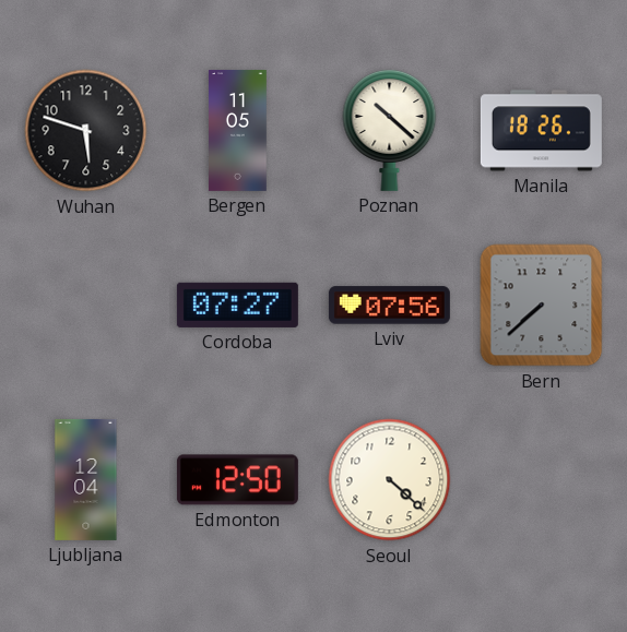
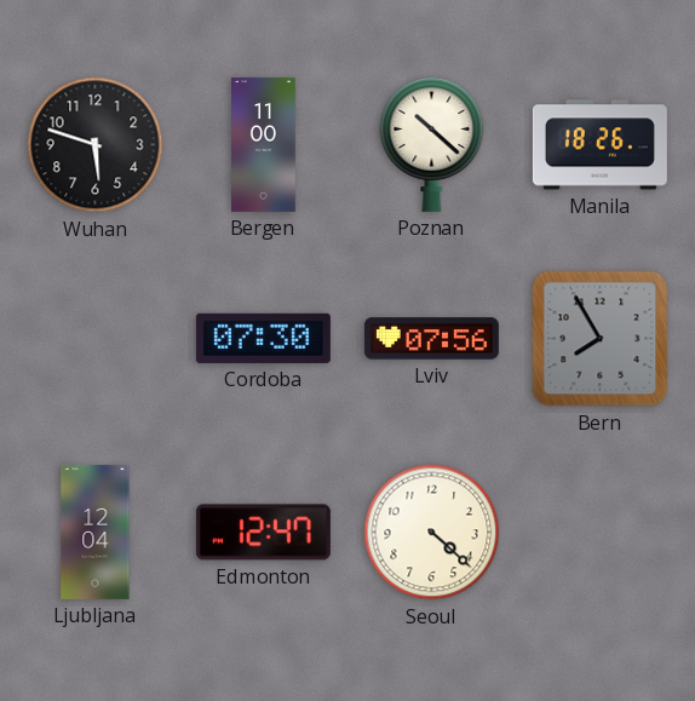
Bergen: 11:05 -> 11:00 (264, 144)
Cordoba: 07:27 -> 07:30 (263, 338)
Bern: 7:38 -> 7:55 (601, 339)
Edmonton: 12:50 -> 12:47 (263, 533)
